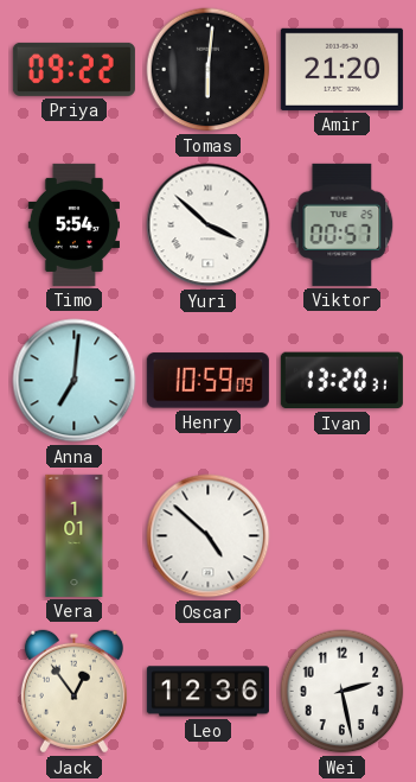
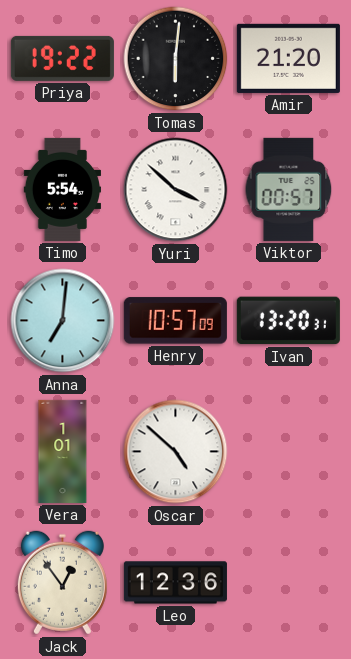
Priya: 09:22 -> 19:22 (62, 58)
Henry: 10:59 -> 10:57 (175, 321)
Wei: 2:28 -> none (343, 692)
